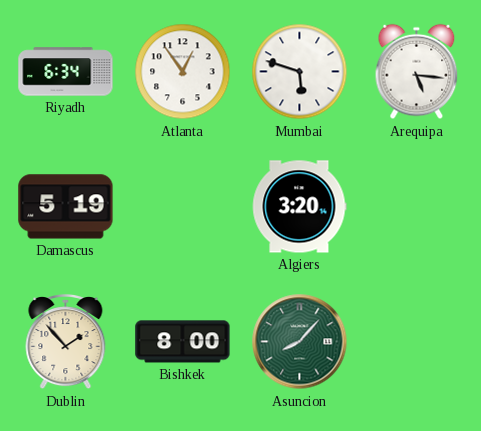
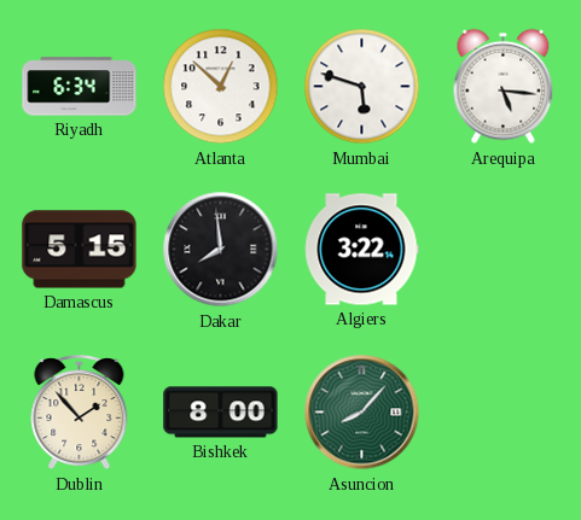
Atlanta: 12:54 -> 12:52 (221, 87)
Damascus: 5:19 -> 5:15 (80, 250)
Dakar: none -> 7:59 (221, 250)
Algiers: 3:20 -> 3:22 (361, 250)
